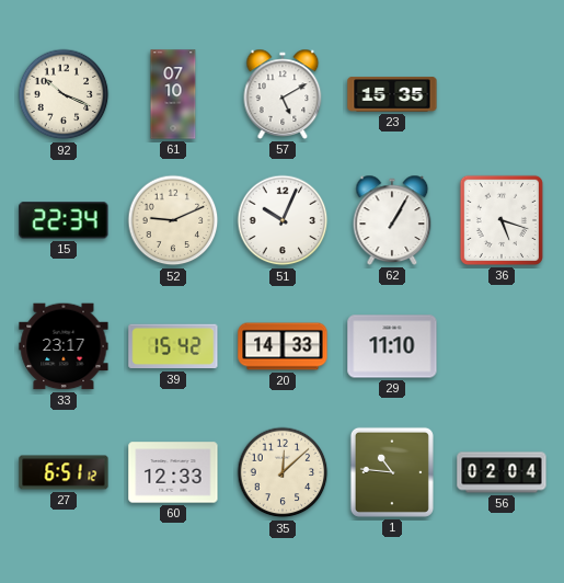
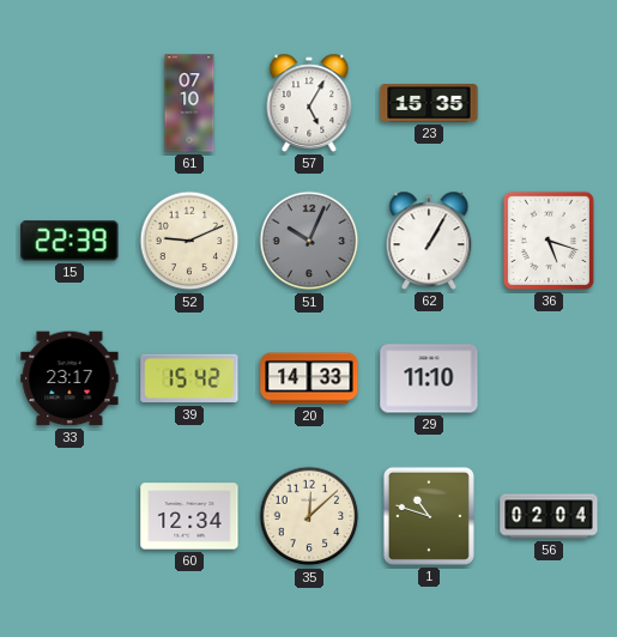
92: 10:19 -> none (64, 94)
57: 5:10 -> 5:05 (309, 103)
15: 22:34 -> 22:39 (69, 241)
51 dial: white -> grey (309, 241)
27: 6:51 -> none (64, 472)
60: 12:33 -> 12:34 (189, 516)
1: 10:46 -> 10:48 (429, 516)
